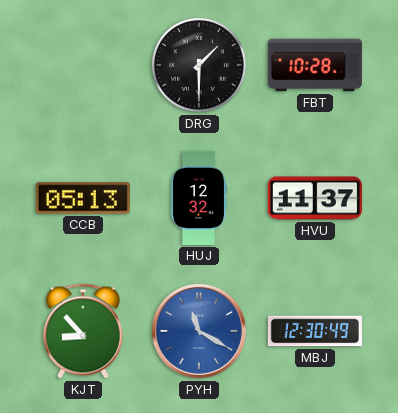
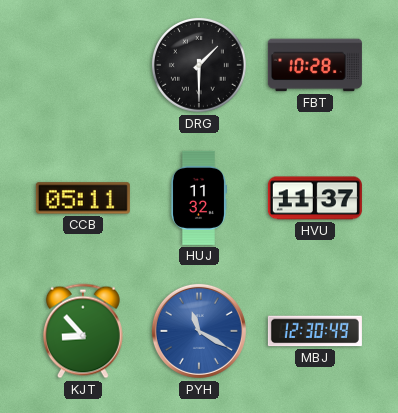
CCB: 05:13 -> 05:11 (83, 198)
HUJ: 12:32 -> 11:32 (198, 198)
